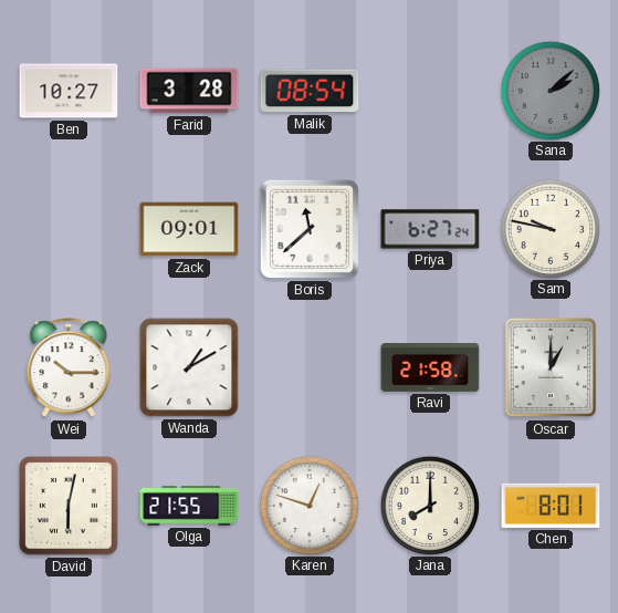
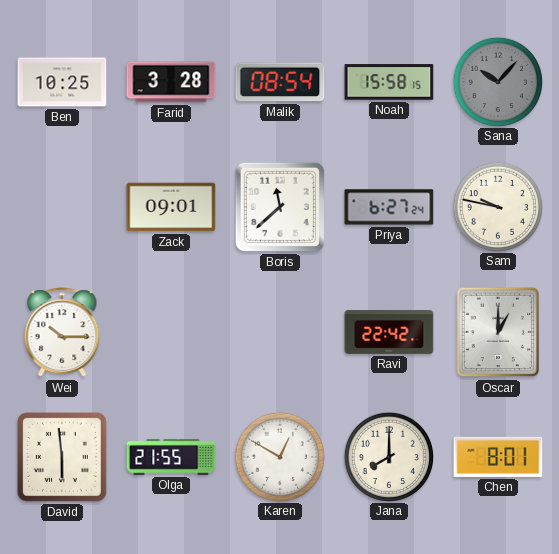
Ben: 10:27 -> 10:25 (62, 82)
Noah: none -> 15:58 (389, 82)
Sana: 2:08 -> 10:07 (497, 81)
Wanda: 1:10 -> none (189, 367)
Ravi: 21:58 -> 22:42 (389, 333)
David: 6:02 -> 5:59 (62, 457)
Karen: 12:48 -> 12:50 (279, 456)
